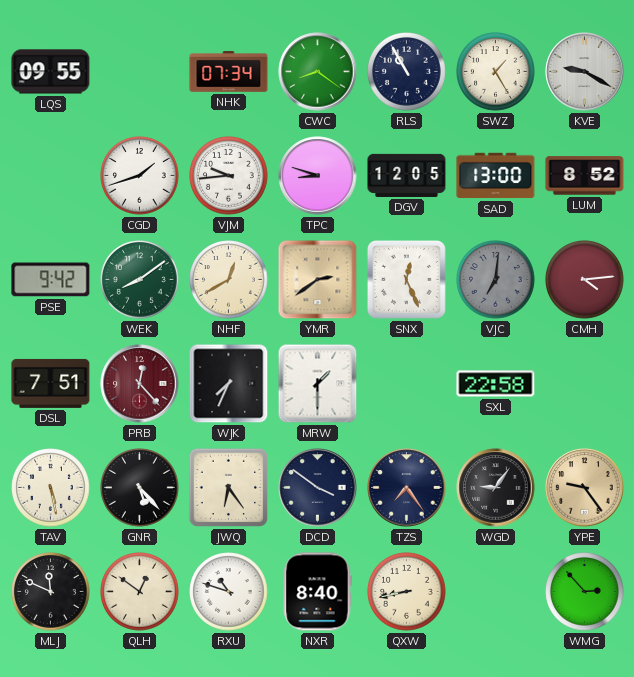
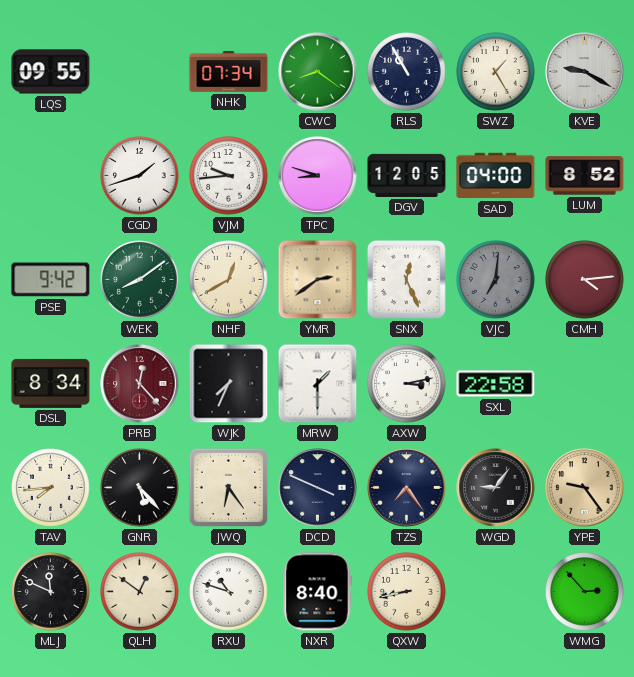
SAD: 13:00 -> 04:00 (496, 176)
DSL: 7:51 -> 8:34 (51, 383)
AXW: none -> 3:13 (407, 384)
TAV: 5:28 -> 7:44 (51, 488)
DCD: 3:51 -> 3:49 (318, 488)
